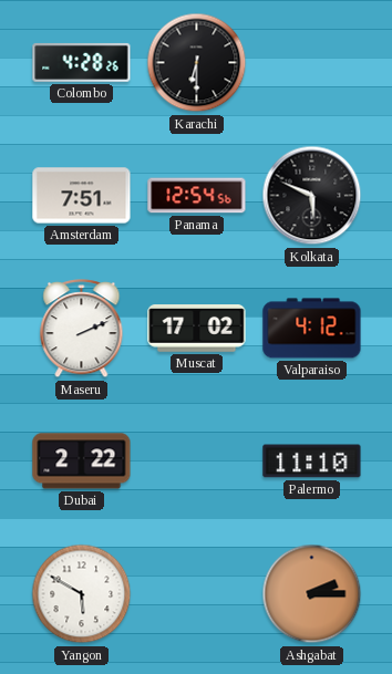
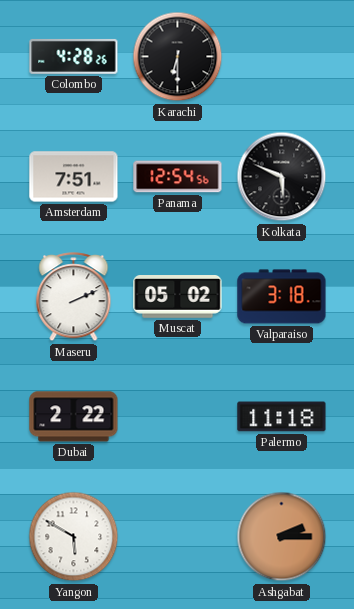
Muscat: 17:02 -> 05:02 (178, 297)
Valparaiso: 4:12 -> 3:18 (282, 297)
Palermo: 11:10 -> 11:18 (282, 417)
